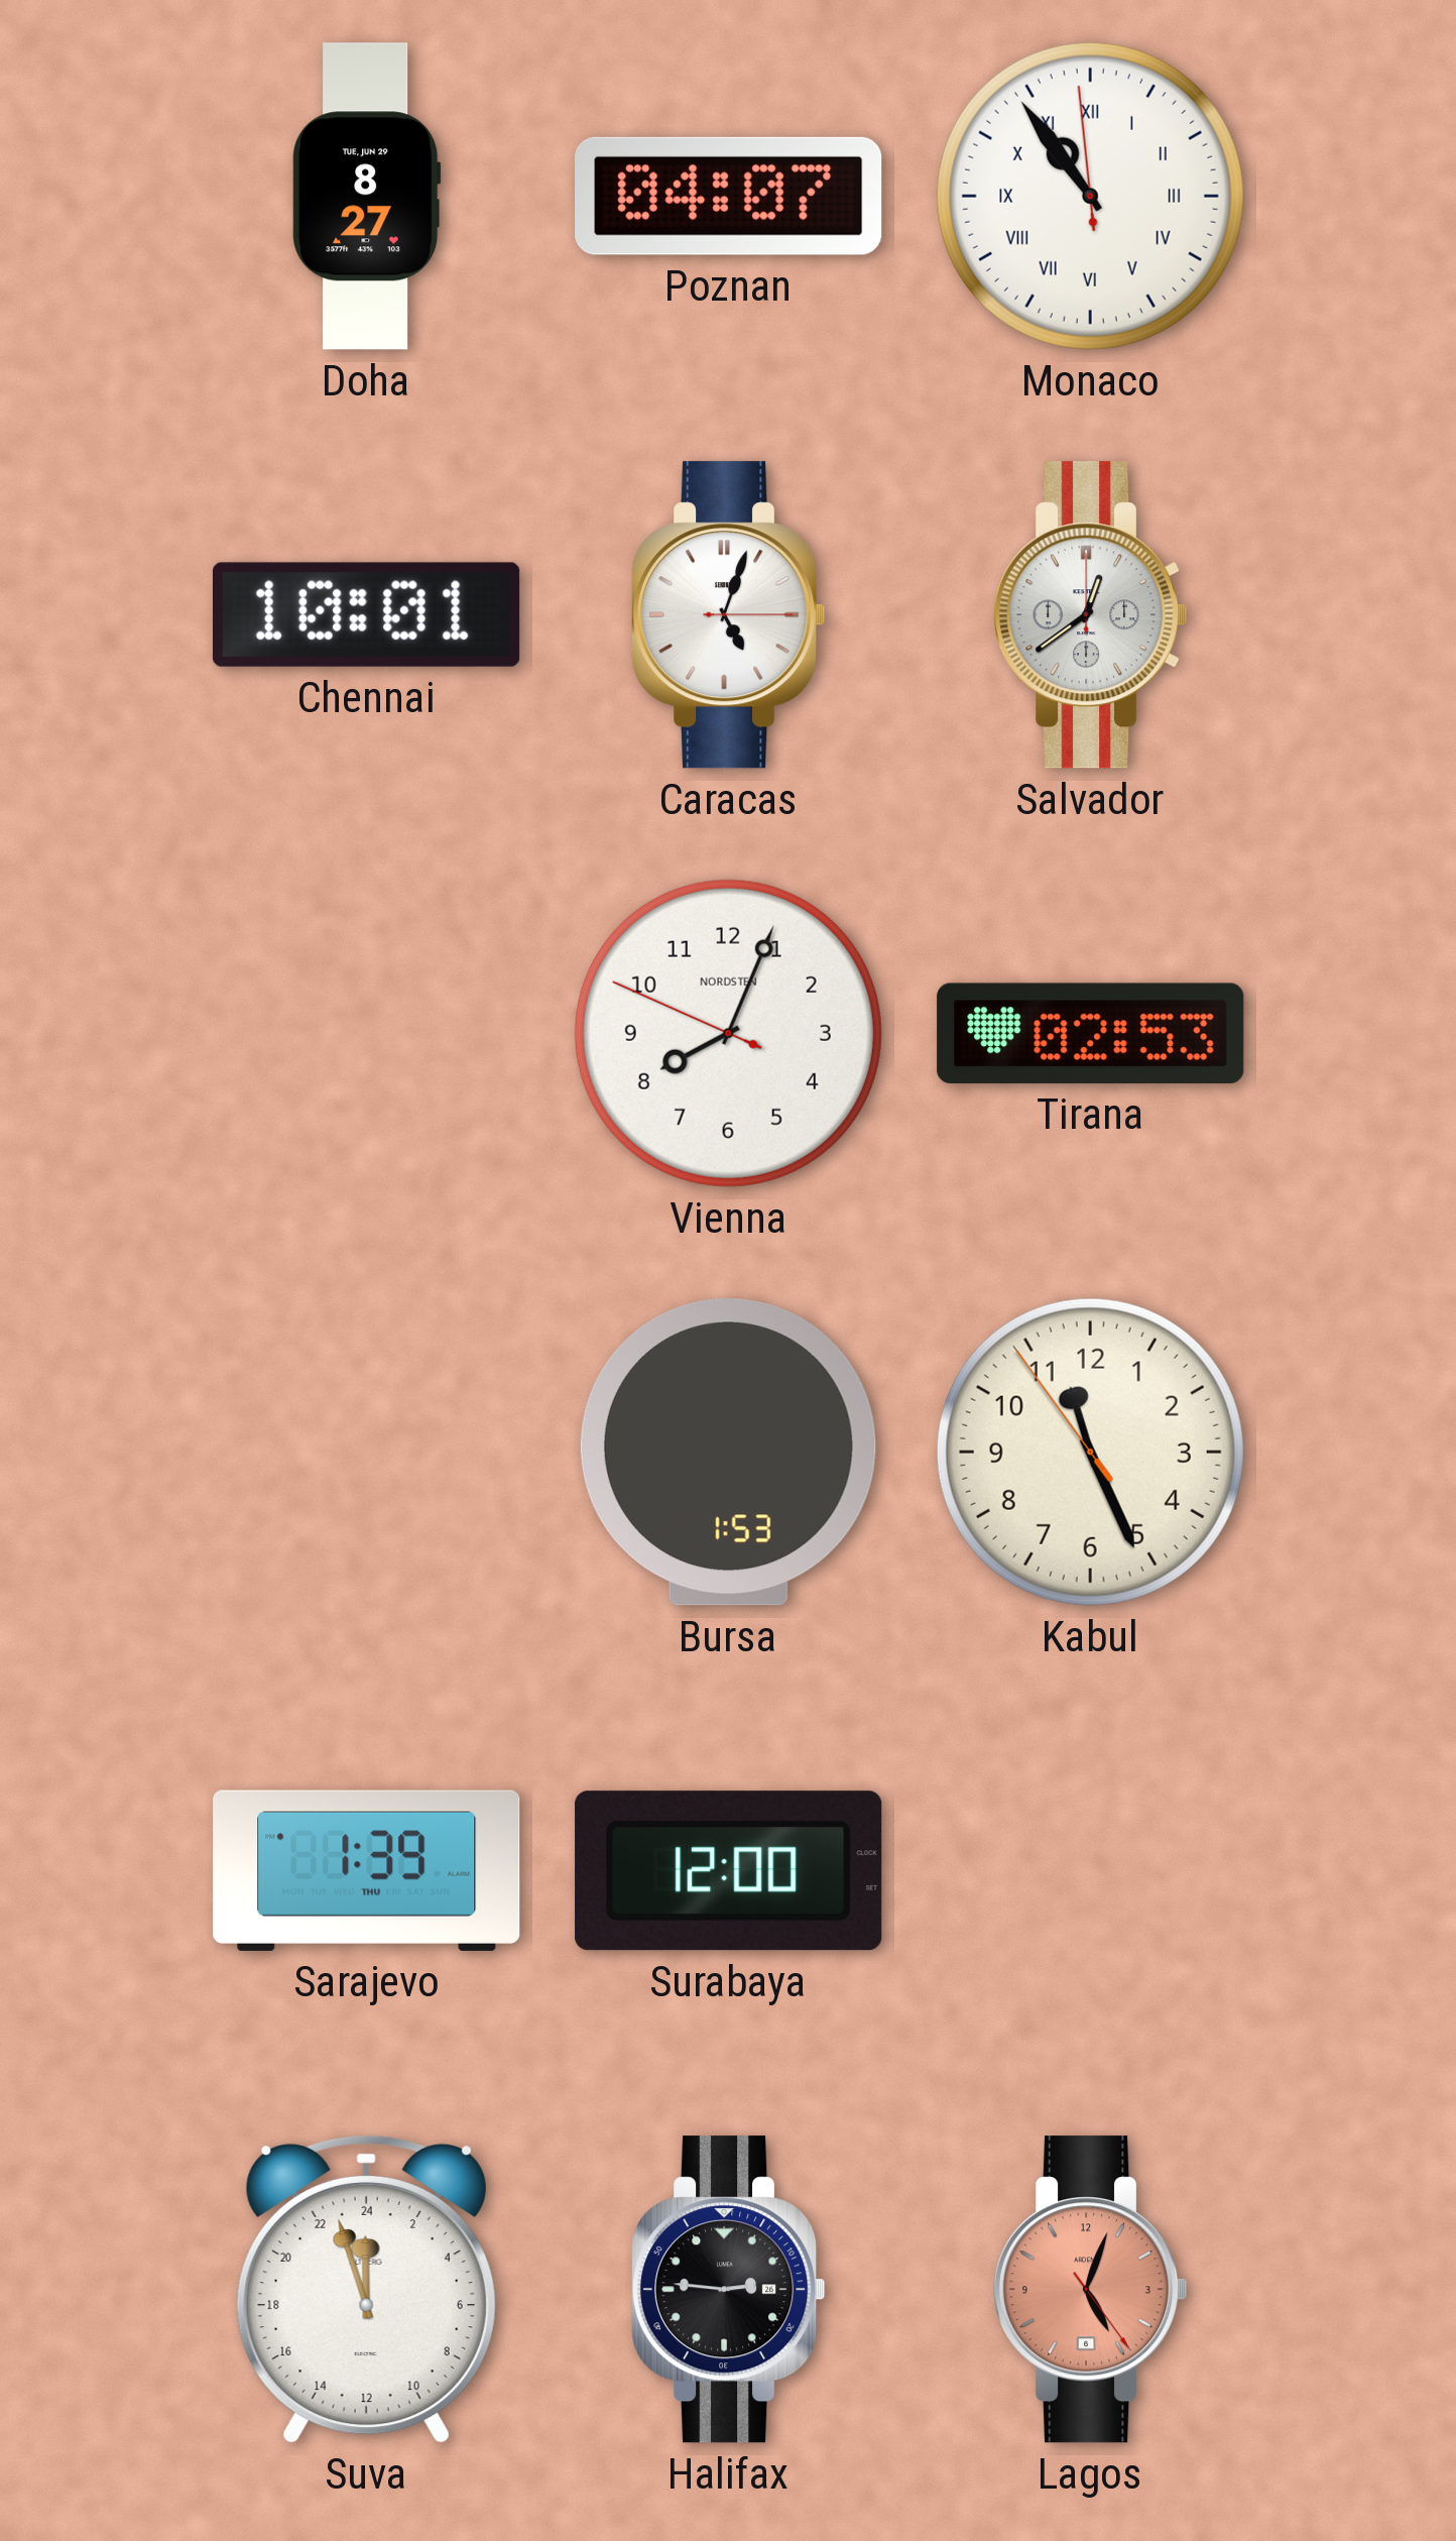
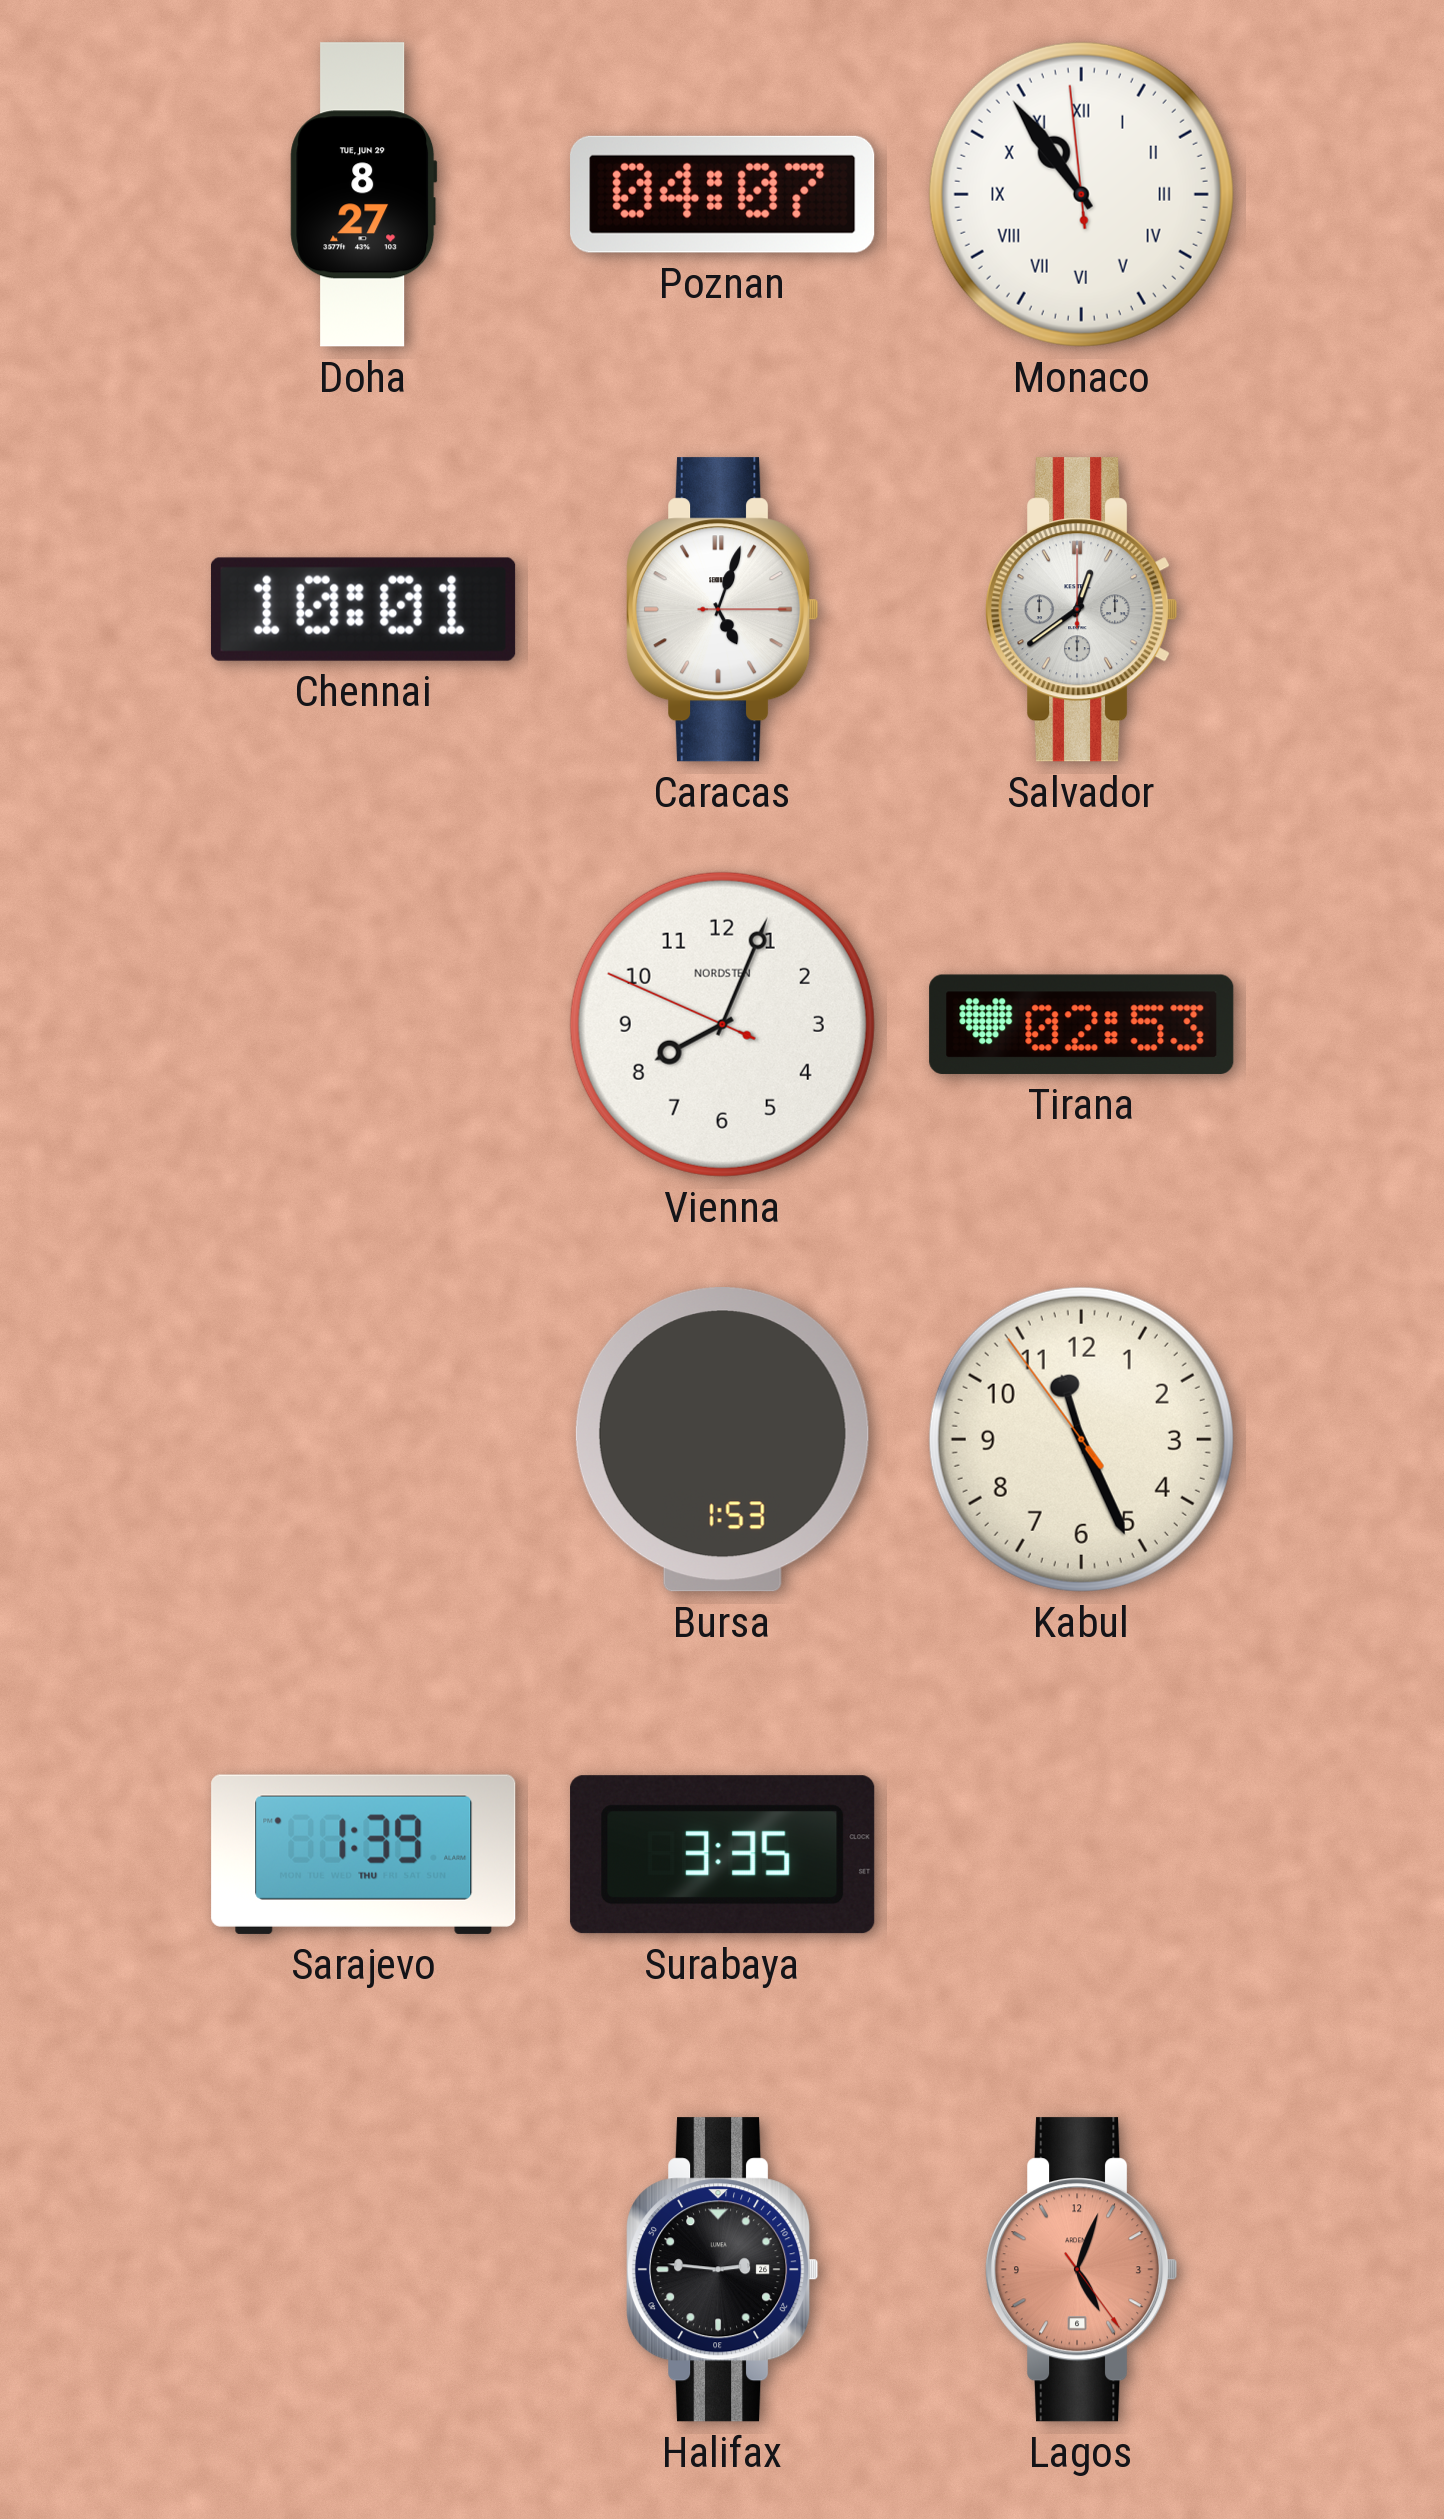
Surabaya: 12:00 -> 3:35 (723, 1855)
Suva: 23:57 -> none (366, 2289)
